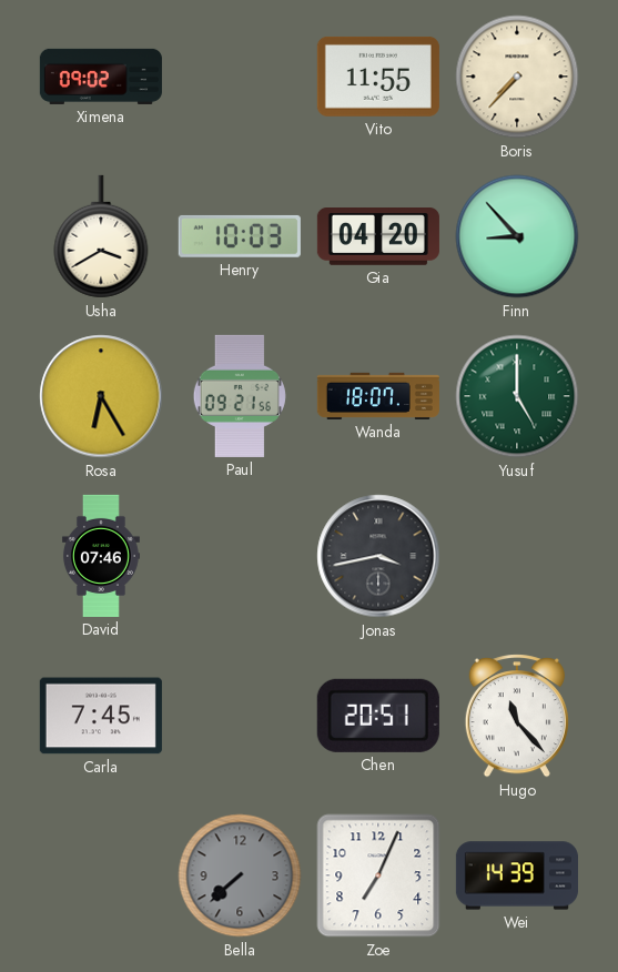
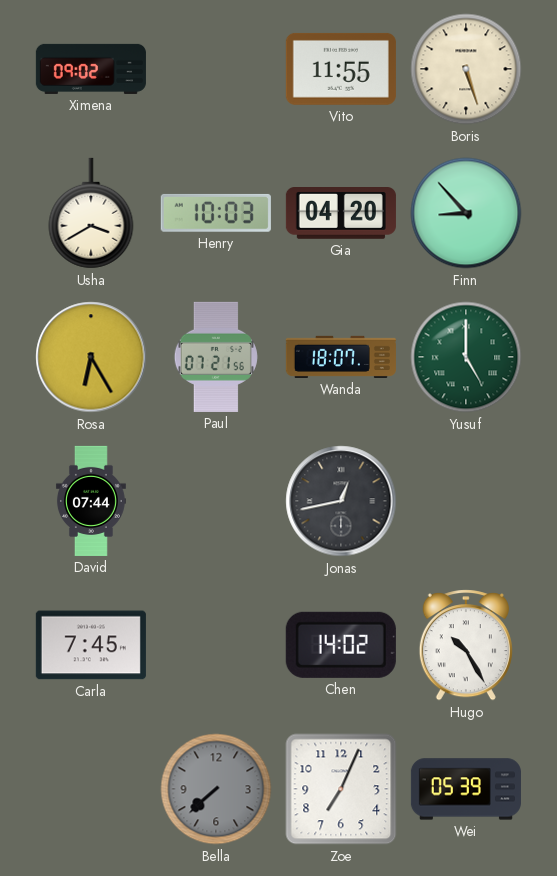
Boris: 7:37 -> 5:27 (466, 69)
Paul: 09:21 -> 07:21 (216, 357)
David: 07:46 -> 07:44 (91, 501)
Jonas: 3:43 -> 12:43 (341, 501)
Chen: 20:51 -> 14:02 (341, 645)
Hugo: 11:23 -> 10:25 (466, 645)
Wei: 14:39 -> 05:39 (466, 789)
